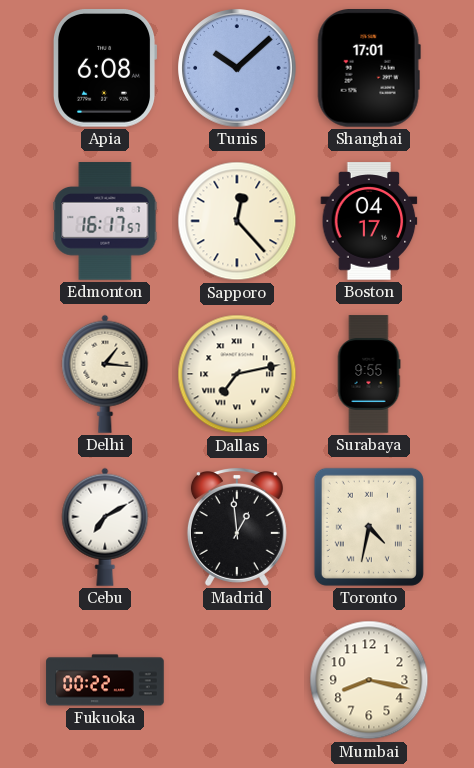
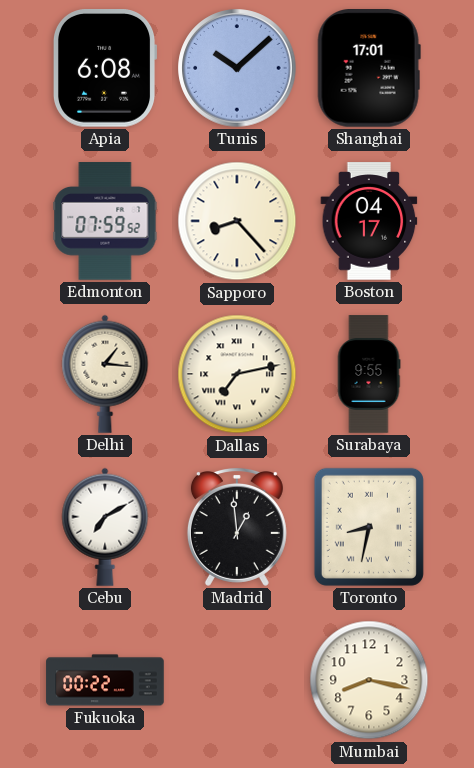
Edmonton: 16:17 -> 07:59 (105, 221)
Sapporo: 12:23 -> 8:23 (237, 221)
Toronto: 4:32 -> 8:32 (369, 527)
